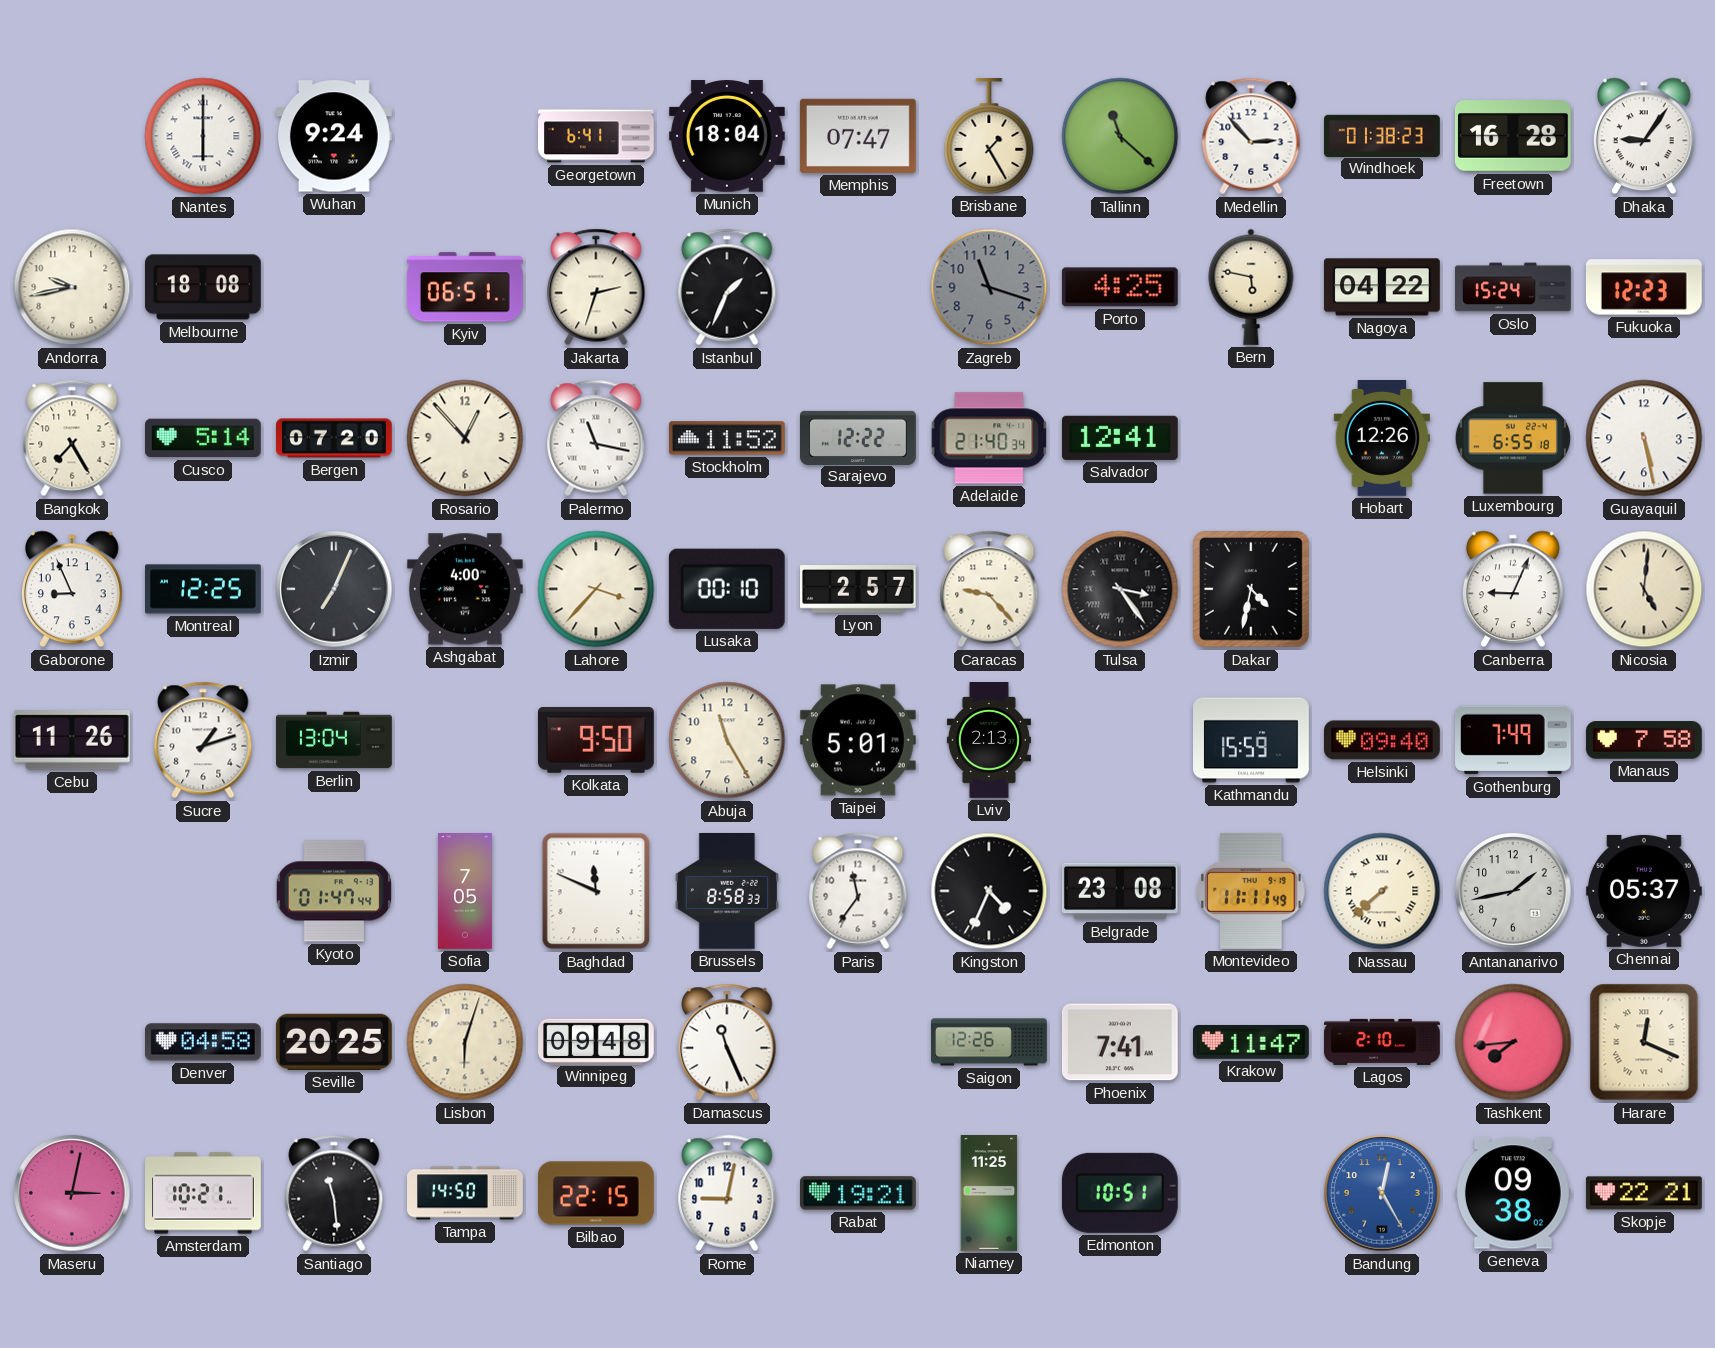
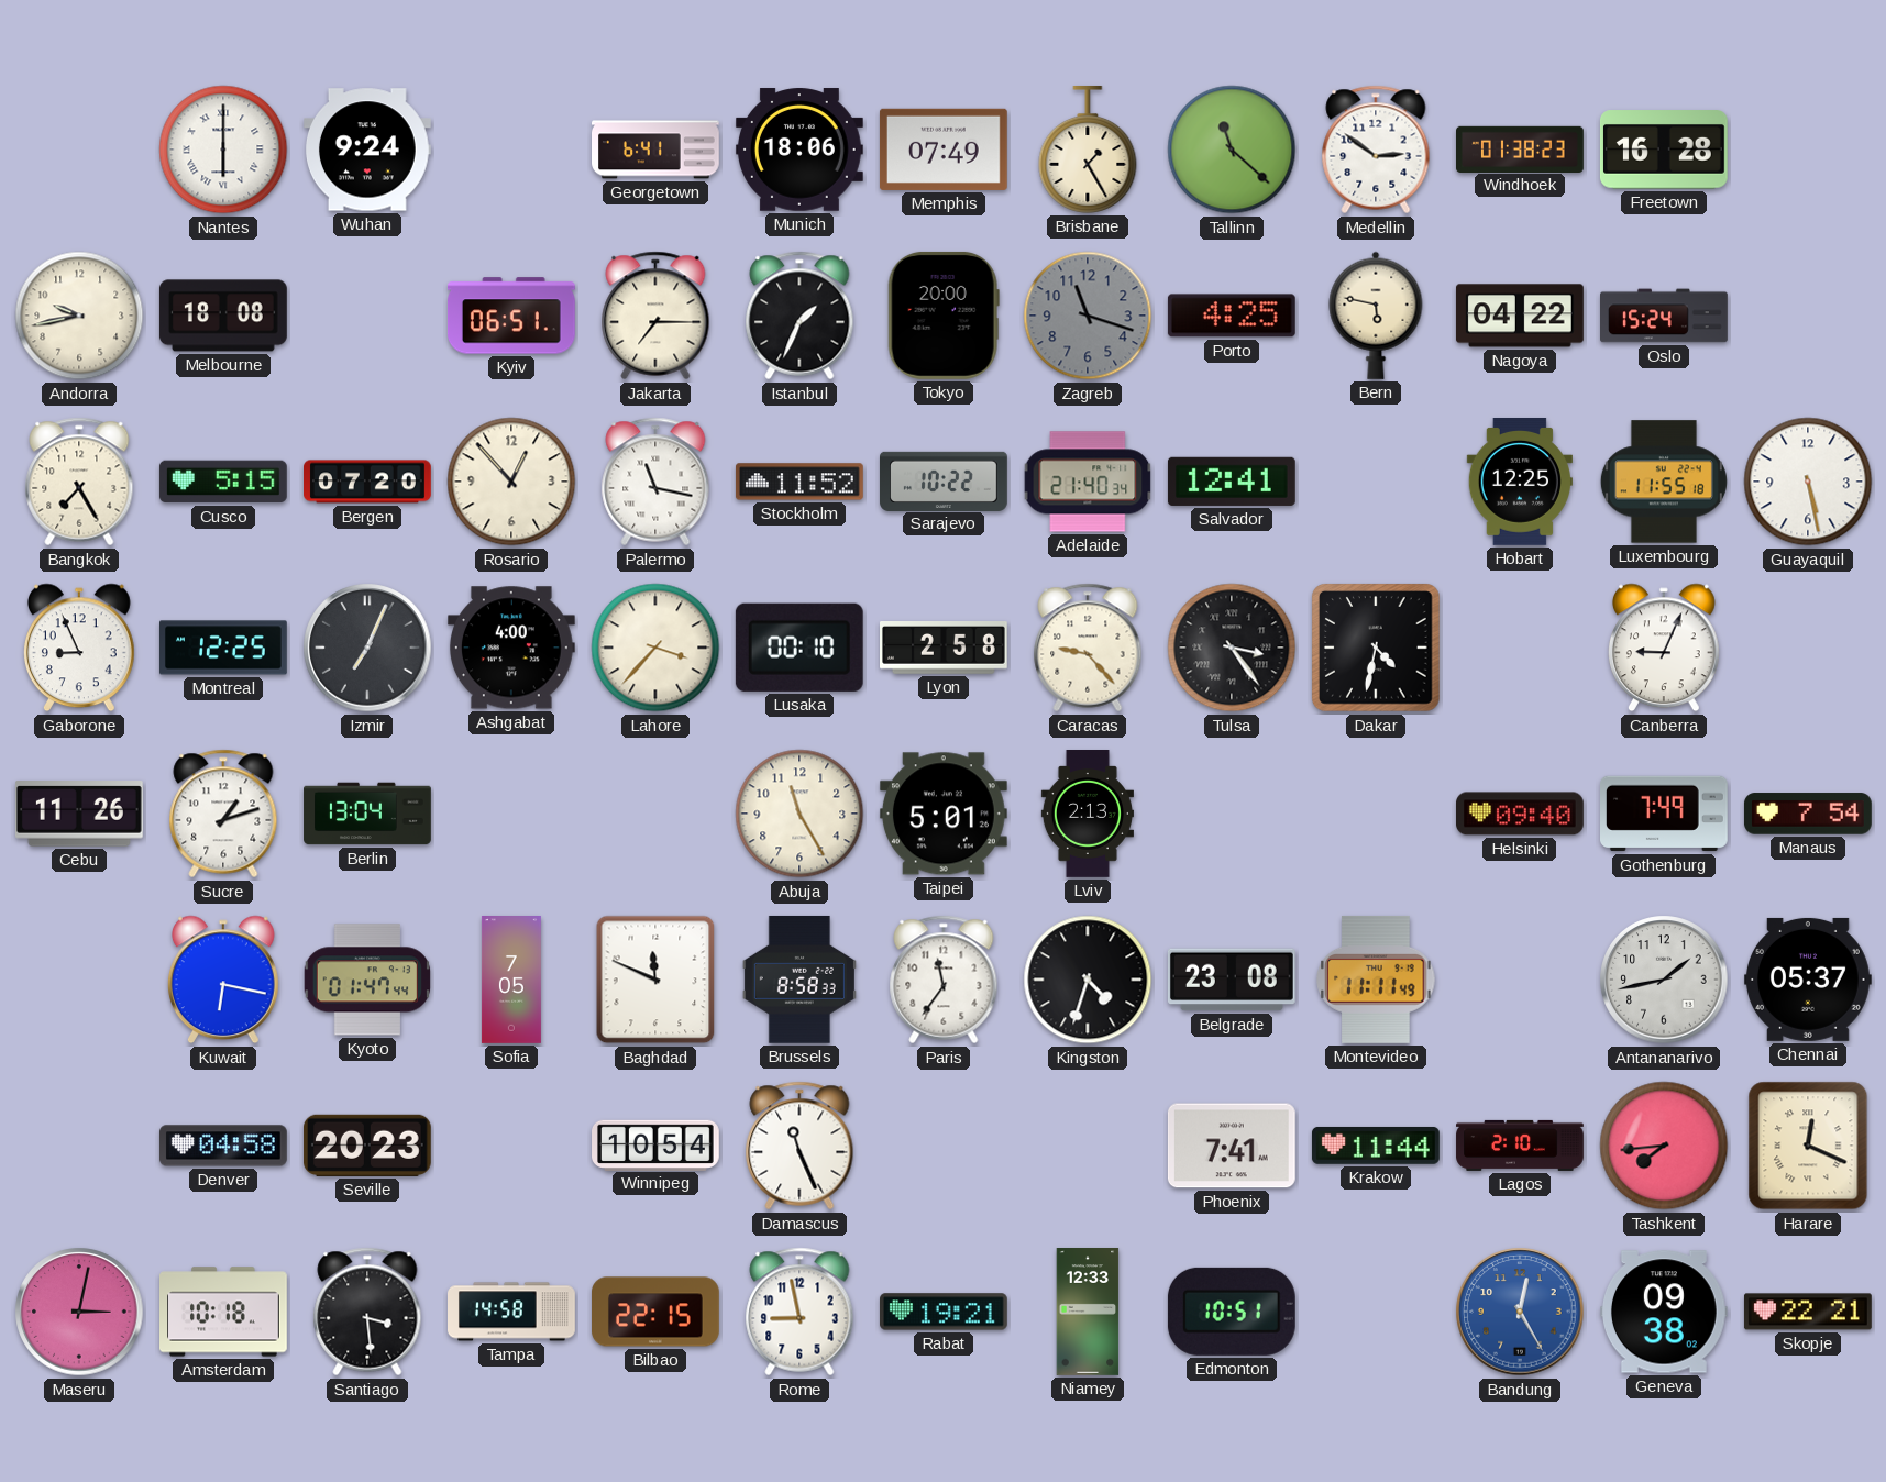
Munich: 18:04 -> 18:06 (799, 150)
Memphis: 07:47 -> 07:49 (944, 150)
Medellin: 2:53 -> 2:51 (1376, 150)
Dhaka: 9:06 -> none (1644, 136)
Jakarta: 2:33 -> 7:15 (655, 316)
Tokyo: none -> 20:00 (944, 316)
Fukuoka: 12:23 -> none (1644, 287)
Cusco: 5:14 -> 5:15 (223, 482)
Sarajevo: 12:22 -> 10:22 (945, 480)
Hobart: 12:26 -> 12:25 (1520, 483)
Luxembourg: 6:55 -> 11:55 (1664, 482)
Lyon: 2:57 -> 2:58 (945, 649)
Nicosia: 5:01 -> none (1644, 589)
Kolkata: 9:50 -> none (596, 741)
Kathmandu: 15:59 -> none (1252, 740)
Manaus: 7:58 -> 7:54 (1808, 814)
Kuwait: none -> 6:17 (223, 980)
Kingston: 4:34 -> 4:33 (1088, 980)
Nassau: 7:38 -> none (1382, 891)
Seville: 20:25 -> 20:23 (367, 1146)
Lisbon: 6:03 -> none (465, 1042)
Winnipeg: 09:48 -> 10:54 (657, 1144)
Saigon: 12:26 -> none (989, 1042)
Krakow: 11:47 -> 11:44 (1376, 1146)
Amsterdam: 10:21 -> 10:18 (224, 1312)
Santiago: 11:29 -> 3:29 (367, 1312)
Tampa: 14:50 -> 14:58 (512, 1312)
Rome: 9:02 -> 8:58 (799, 1312)
Niamey: 11:25 -> 12:33 (1088, 1313)
